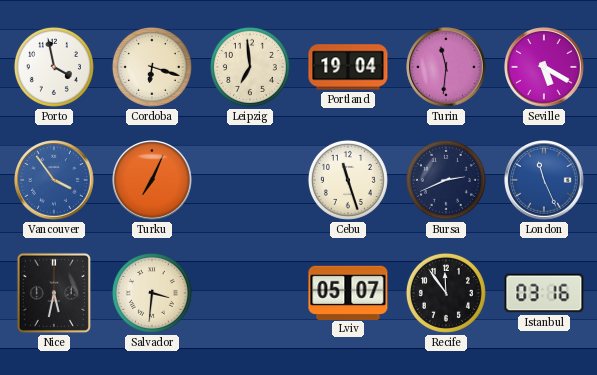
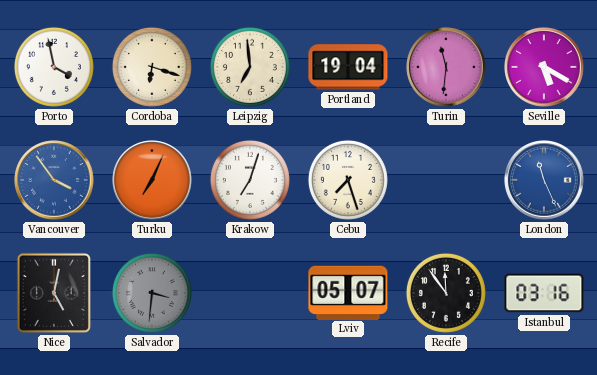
Krakow: none -> 7:03 (250, 180)
Cebu: 11:27 -> 7:27 (348, 180)
Bursa: 2:41 -> none (446, 180)
Nice: 5:32 -> 5:02 (54, 293)
Salvador dial: cream -> grey (152, 293)
